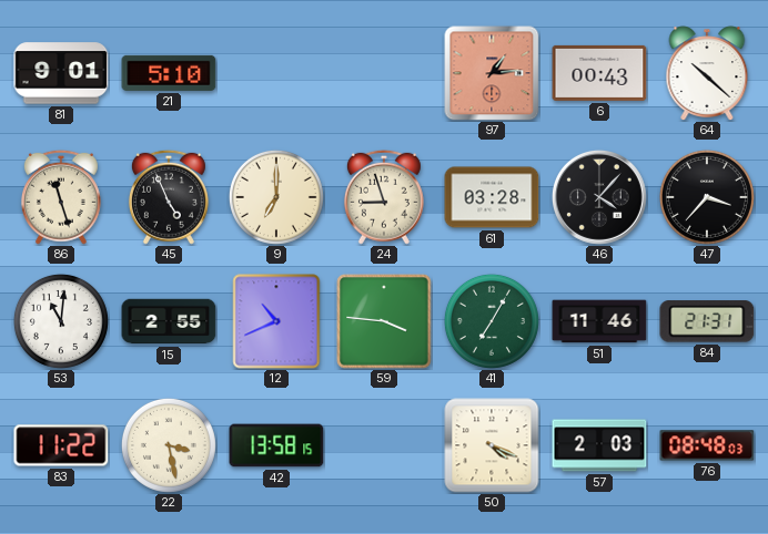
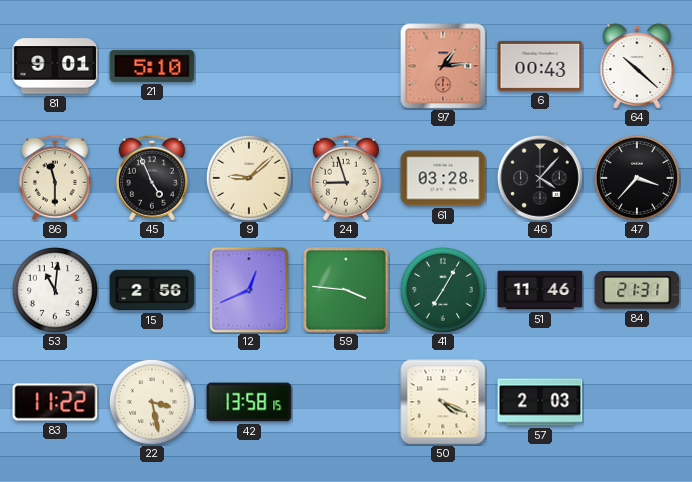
86: 11:27 -> 11:30 (55, 178)
9: 7:00 -> 9:08 (249, 178)
15: 2:55 -> 2:56 (152, 290)
12: 10:41 -> 12:41 (249, 290)
76: 08:48 -> none (707, 445)
